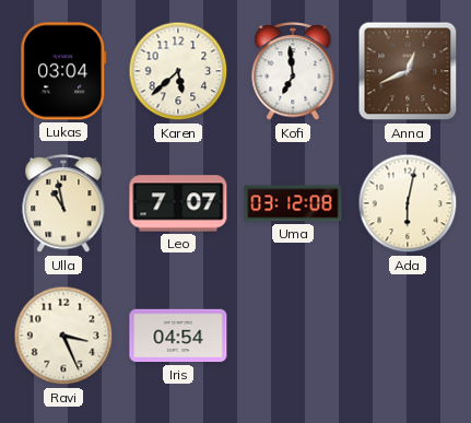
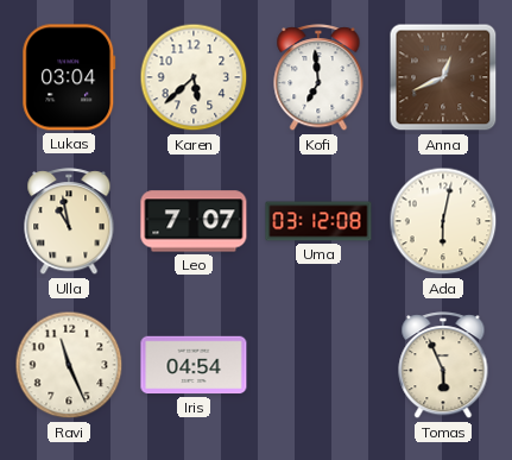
Ravi: 3:26 -> 11:26 (69, 365)
Tomas: none -> 5:56 (443, 366)
